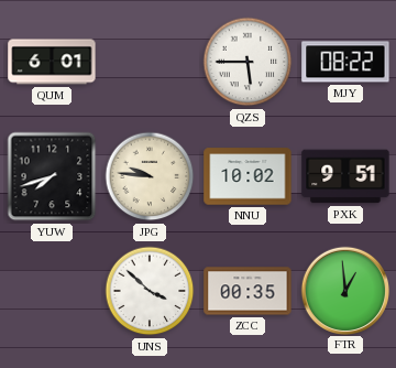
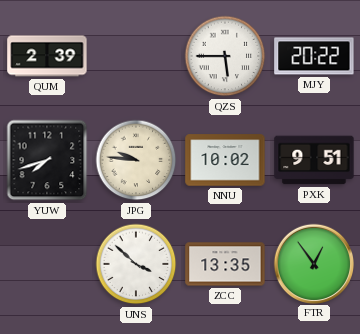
QUM: 6:01 -> 2:39 (47, 56)
MJY: 08:22 -> 20:22 (314, 56)
ZCC: 00:35 -> 13:35 (225, 264)
FTR: 12:59 -> 12:54 (313, 263)
